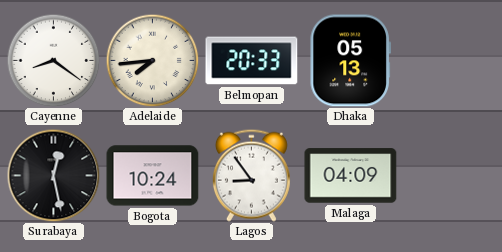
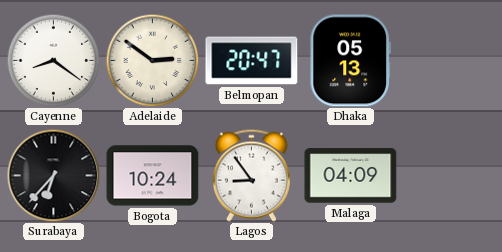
Adelaide: 7:44 -> 2:51 (152, 60)
Belmopan: 20:33 -> 20:47 (252, 61)
Surabaya: 12:28 -> 6:37 (53, 175)
